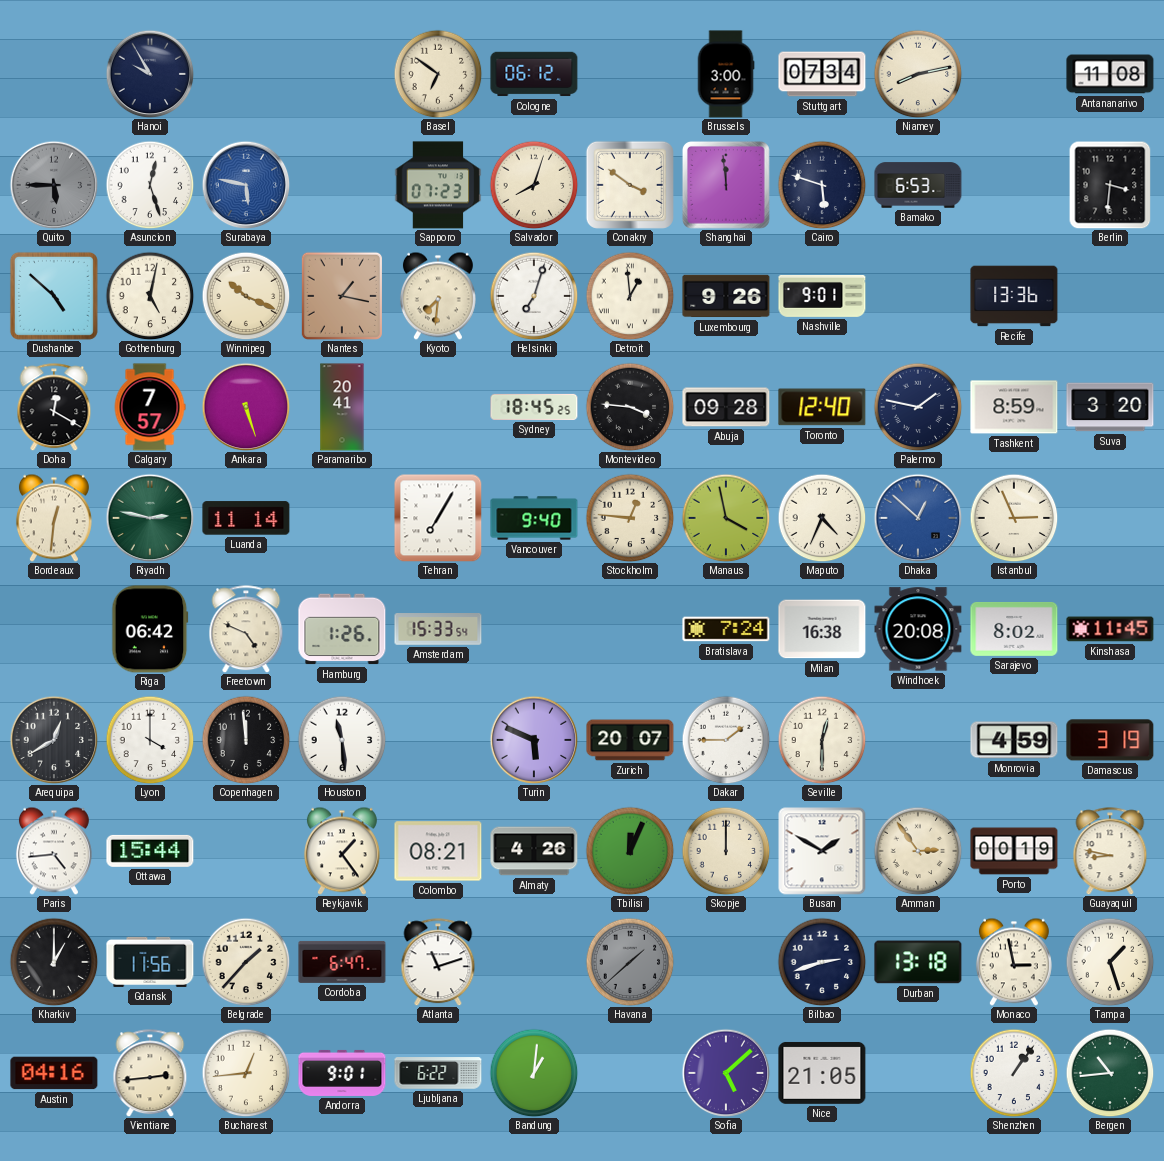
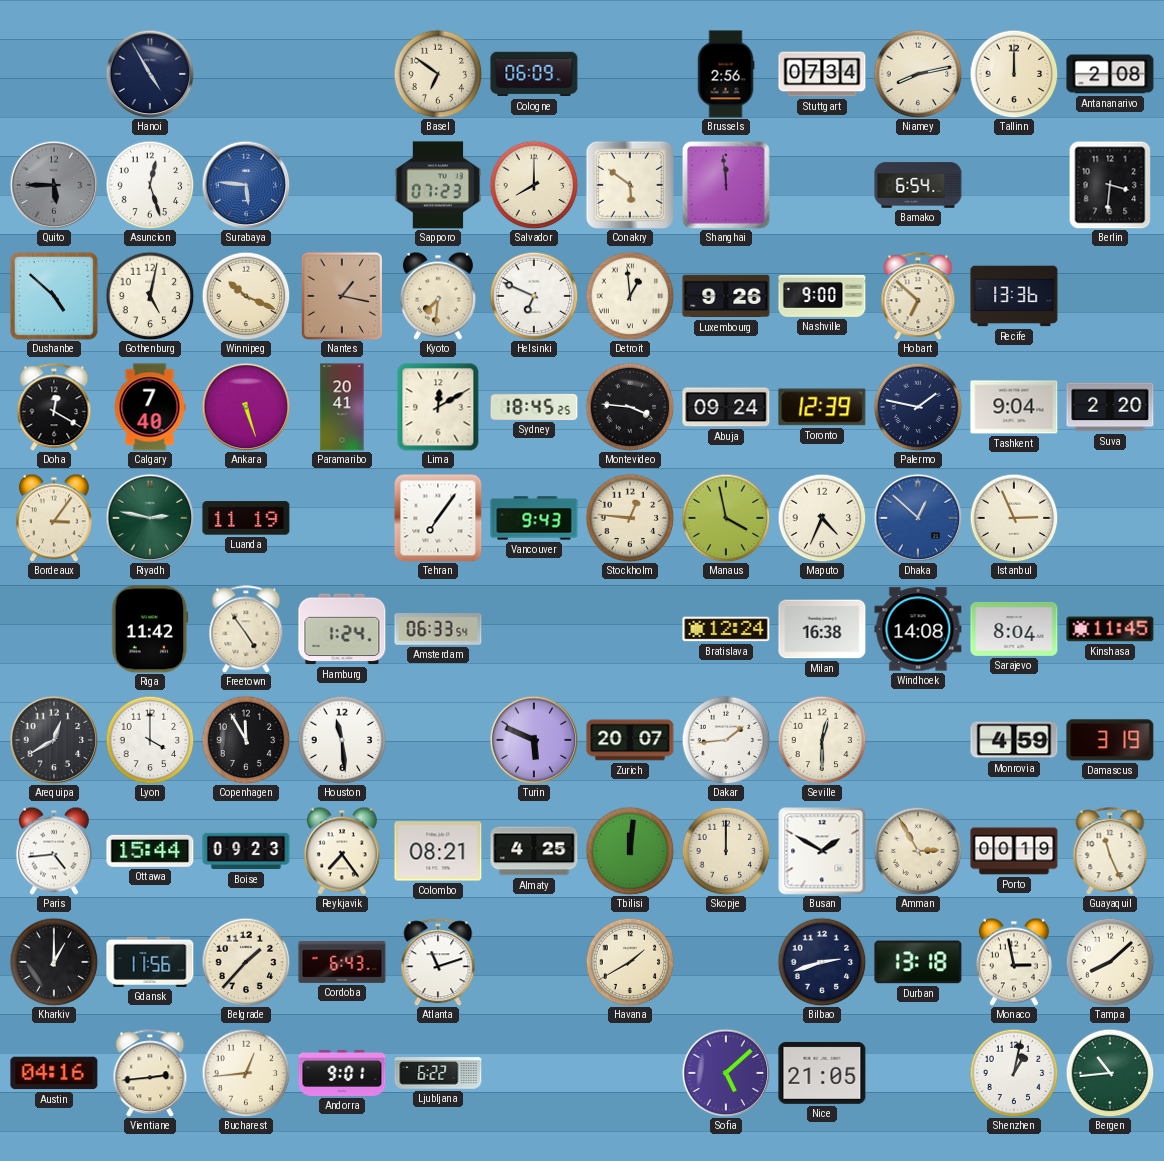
Hanoi: 9:55 -> 4:55 (150, 74)
Cologne: 06:12 -> 06:09 (534, 74)
Brussels: 3:00 -> 2:56 (726, 74)
Tallinn: none -> 12:00 (1014, 74)
Antananarivo: 11:08 -> 2:08 (1110, 74)
Surabaya: 5:47 -> 5:46 (246, 185)
Salvador: 8:03 -> 8:00 (534, 185)
Conakry: 3:51 -> 5:51 (630, 185)
Cairo: 5:48 -> none (822, 185)
Bamako: 6:53 -> 6:54 (918, 185)
Helsinki: 7:03 -> 6:49 (534, 296)
Nashville: 9:01 -> 9:00 (822, 296)
Hobart: none -> 6:52 (918, 296)
Calgary: 7:57 -> 7:40 (150, 407)
Lima: none -> 12:10 (438, 407)
Abuja: 09:28 -> 09:24 (726, 407)
Toronto: 12:40 -> 12:39 (822, 407)
Tashkent: 8:59 -> 9:04 (1014, 407)
Suva: 3:20 -> 2:20 (1110, 407)
Bordeaux: 12:31 -> 3:06 (54, 518)
Luanda: 11:14 -> 11:19 (246, 518)
Tehran: 7:05 -> 7:06 (438, 518)
Vancouver: 9:40 -> 9:43 (534, 518)
Riga: 06:42 -> 11:42 (150, 629)
Freetown: 4:49 -> 4:54 (246, 629)
Hamburg: 1:26 -> 1:24 (342, 629)
Amsterdam: 15:33 -> 06:33 (438, 629)
Bratislava: 7:24 -> 12:24 (726, 629)
Windhoek: 20:08 -> 14:08 (918, 629)
Sarajevo: 8:02 -> 8:04 (1014, 629)
Copenhagen: 11:59 -> 11:55 (246, 740)
Dakar: 1:45 -> 1:44 (726, 740)
Boise: none -> 09:23 (246, 851)
Reykjavik: 1:24 -> 7:24 (342, 851)
Almaty: 4:26 -> 4:25 (534, 851)
Tbilisi: 12:04 -> 12:01 (630, 851)
Amman: 2:54 -> 2:55 (918, 851)
Guayaquil: 8:47 -> 11:26 (1110, 851)
Cordoba: 6:47 -> 6:43 (342, 962)
Havana: 1:38 -> 1:40 (630, 962)
Havana dial: grey -> cream (630, 962)
Tampa: 1:27 -> 8:08 (1110, 962)
Bandung: 1:01 -> none (534, 1073)
Shenzhen: 1:06 -> 1:02 (1014, 1073)
